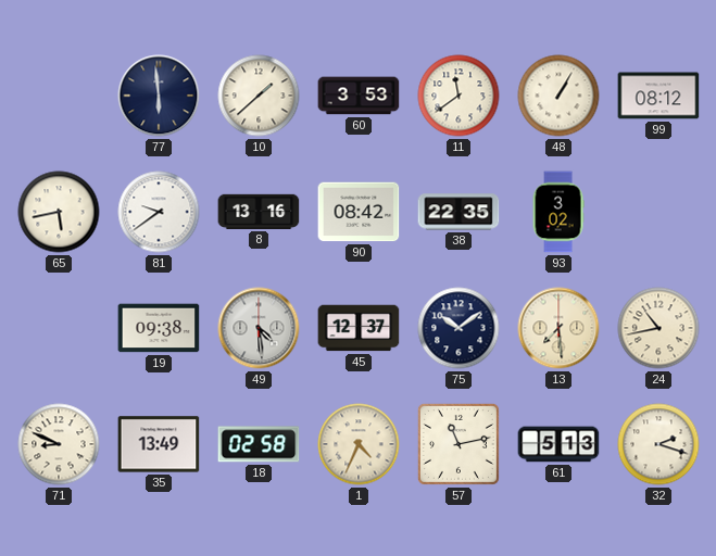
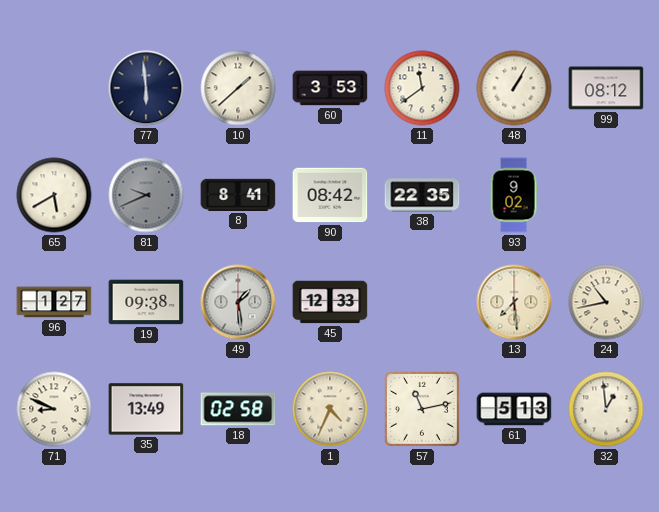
65: 5:43 -> 5:40 (54, 195)
81: 9:39 -> 9:41 (146, 195)
81 dial: white -> grey (146, 195)
8: 13:16 -> 8:41 (238, 195)
93: 3:02 -> 9:02 (514, 195)
96: none -> 1:27 (54, 302)
49: 4:29 -> 1:29 (238, 302)
45: 12:37 -> 12:33 (330, 302)
75: 10:09 -> none (459, 328)
32: 2:18 -> 12:59 (606, 409)
